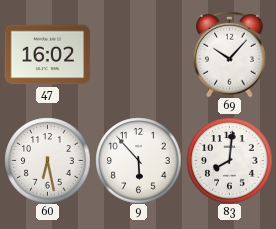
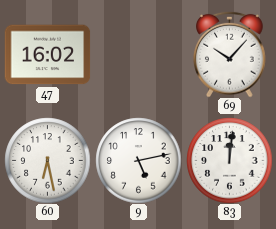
9: 5:53 -> 5:13 (138, 160)
83: 8:01 -> 12:01 (229, 160)
